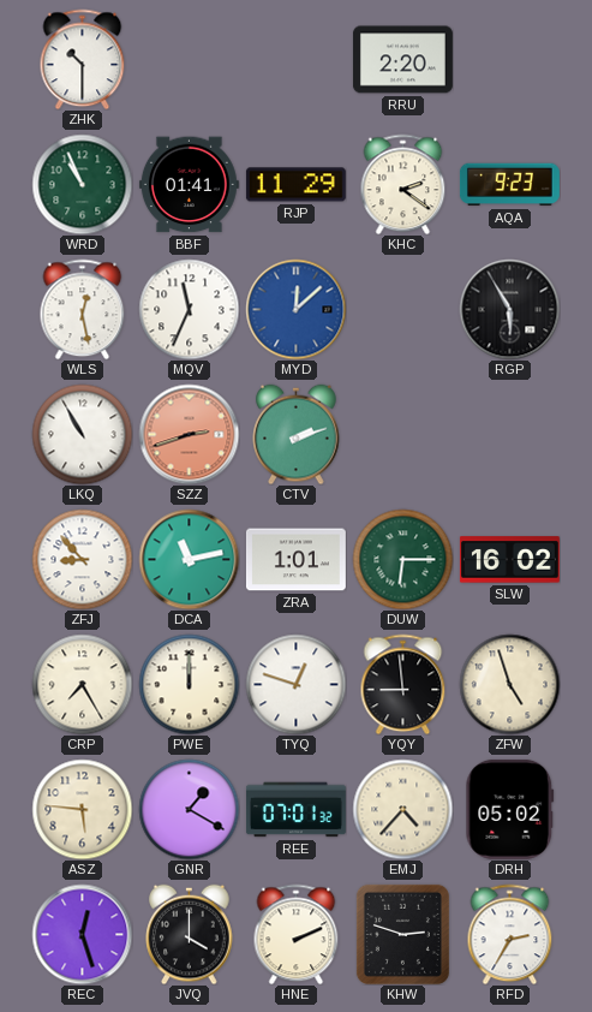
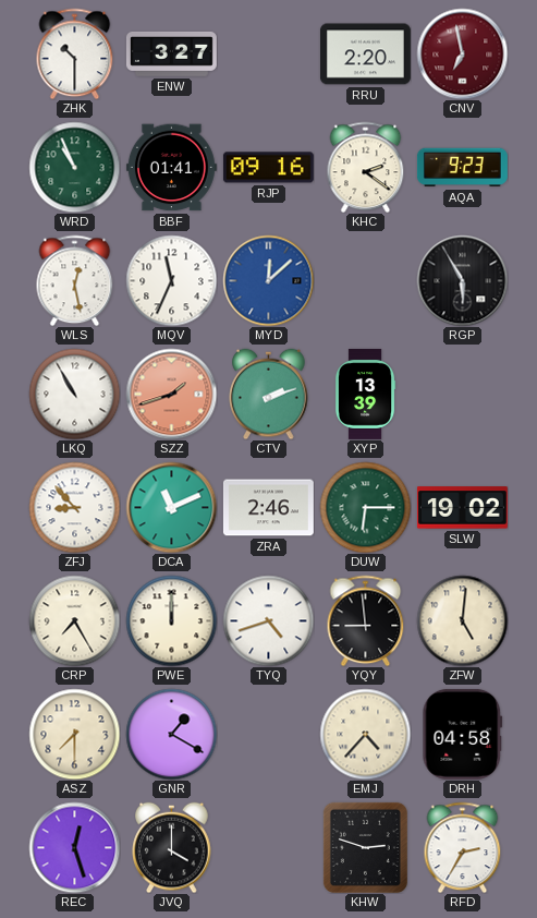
ENW: none -> 3:27 (171, 53)
CNV: none -> 6:58 (462, 53)
RJP: 11:29 -> 09:16 (268, 168)
SZZ: 2:42 -> 1:42 (171, 394)
XYP: none -> 13:39 (365, 394)
DCA: 11:13 -> 11:11 (171, 507)
ZRA: 1:01 -> 2:46 (268, 508)
SLW: 16:02 -> 19:02 (462, 508)
TYQ: 12:48 -> 4:42 (268, 620)
ZFW: 4:57 -> 5:01 (462, 620)
ASZ: 5:46 -> 7:30 (74, 734)
REE: 07:01 -> none (295, 810)
DRH: 05:02 -> 04:58 (463, 734)
HNE: 2:11 -> none (297, 934)
